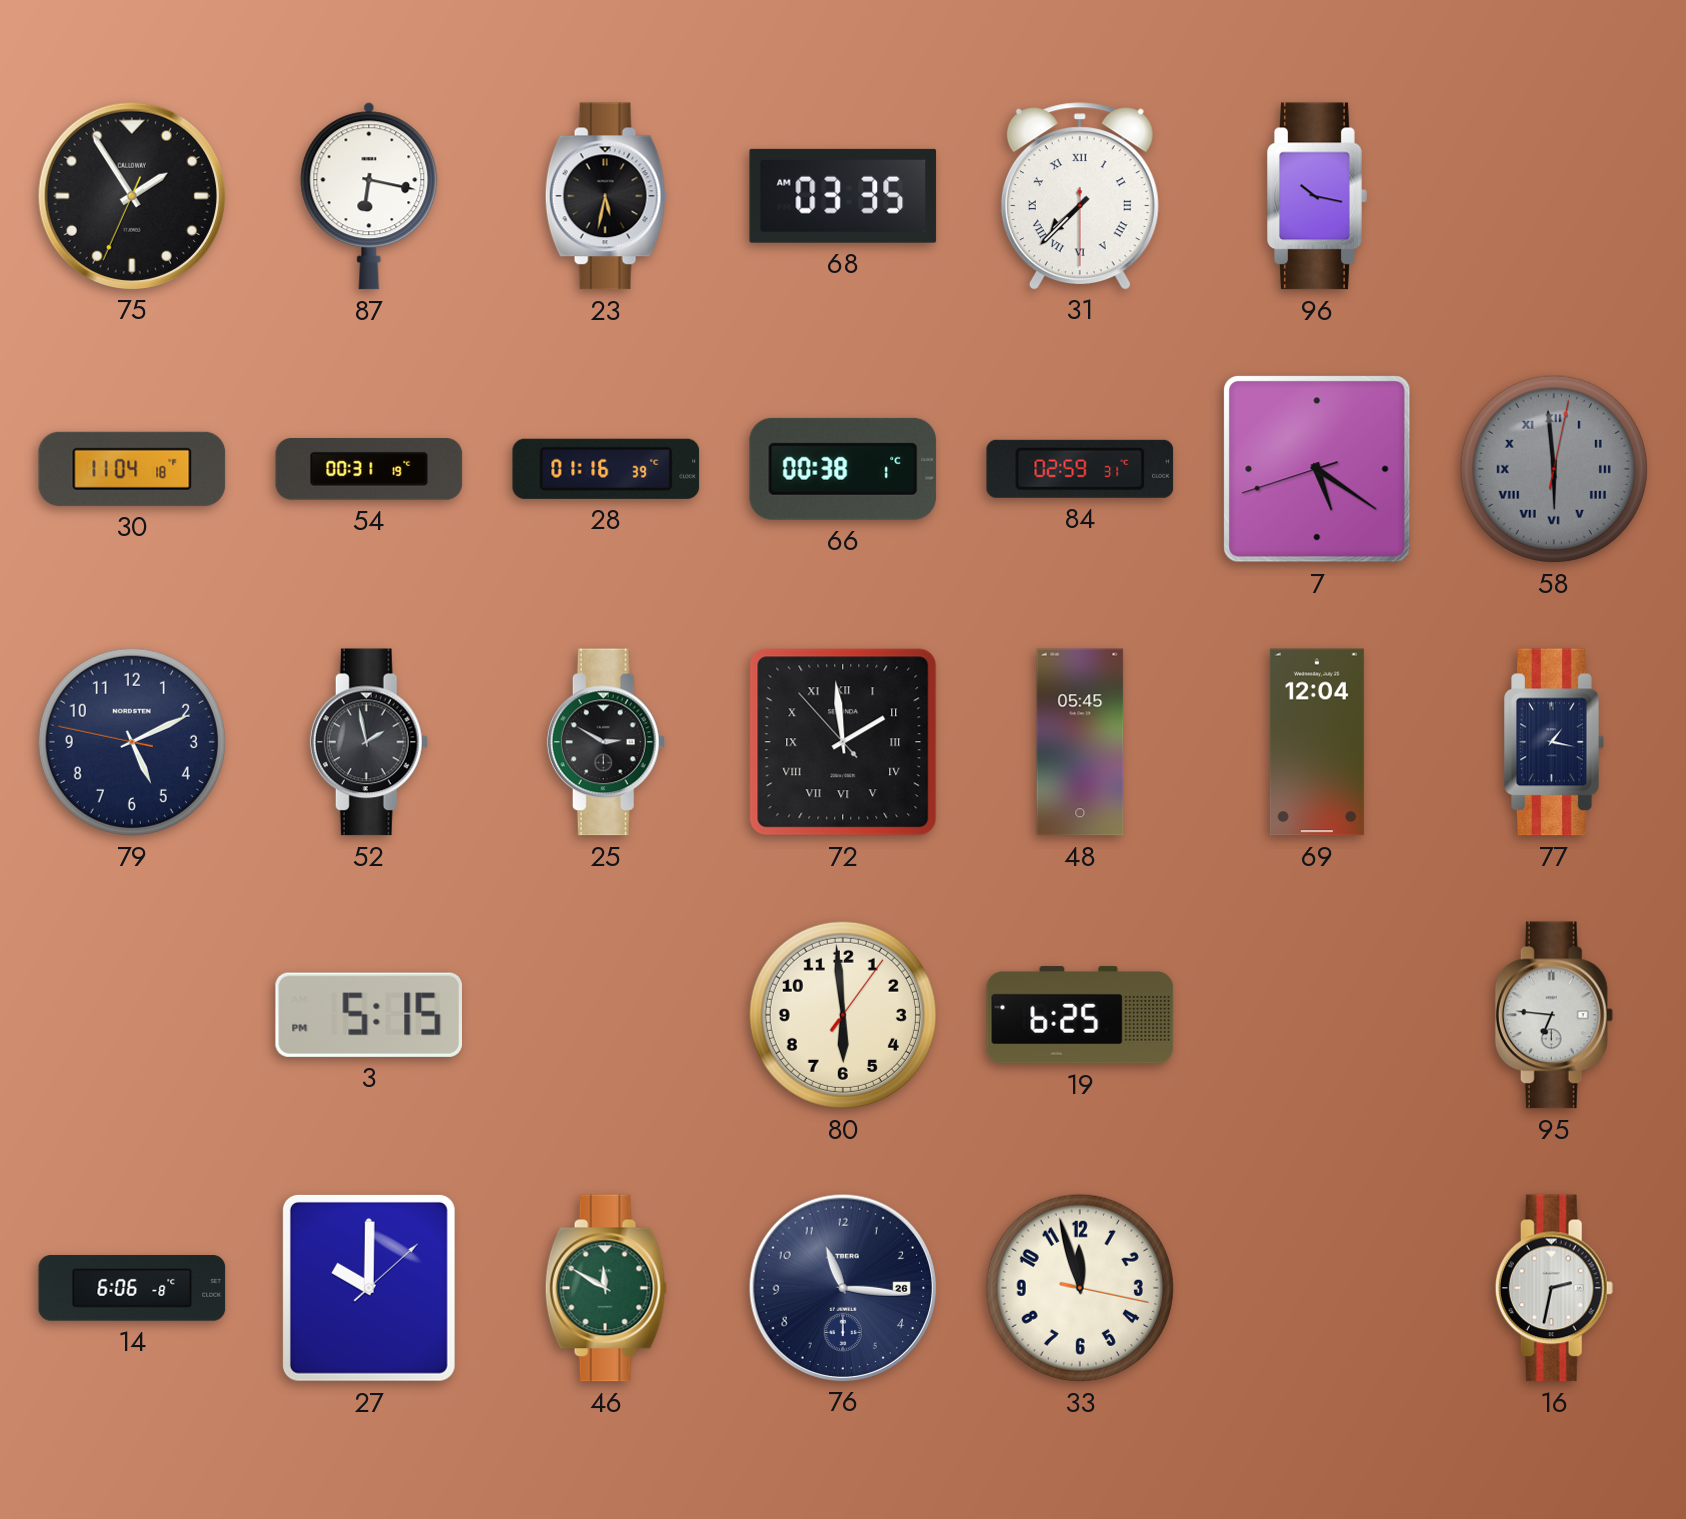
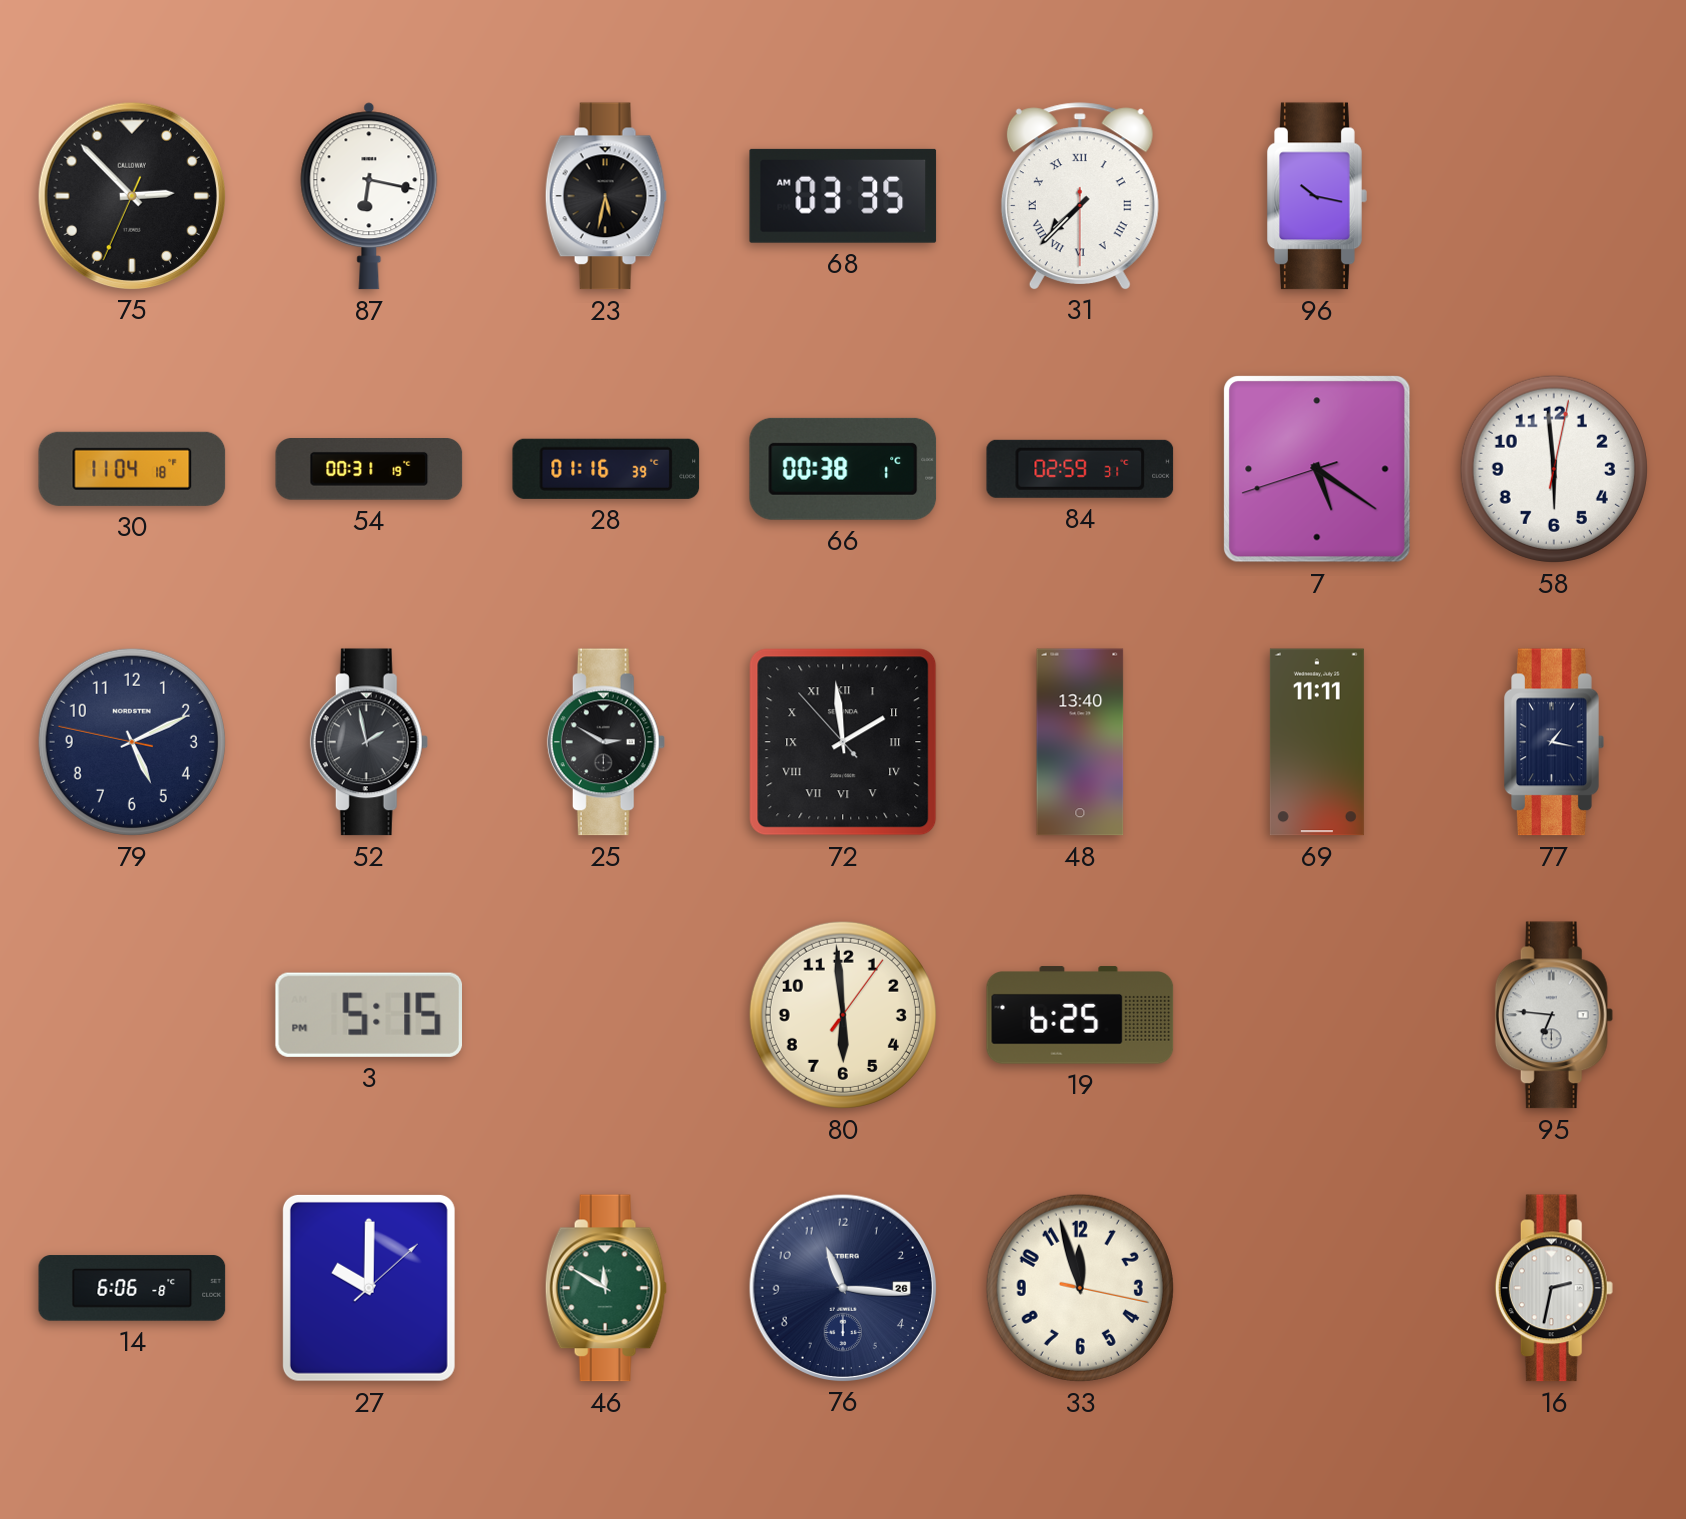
75: 1:54 -> 2:52 (131, 195)
58 dial: grey -> white (1554, 469)
58 numerals: Roman -> Arabic (1554, 469)
48: 05:45 -> 13:40 (1080, 742)
69: 12:04 -> 11:11 (1317, 742)
